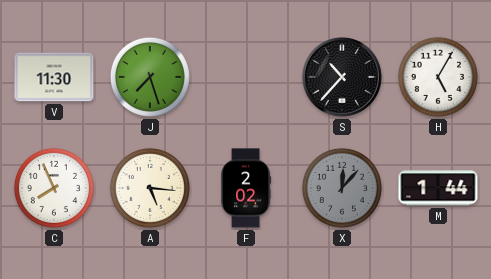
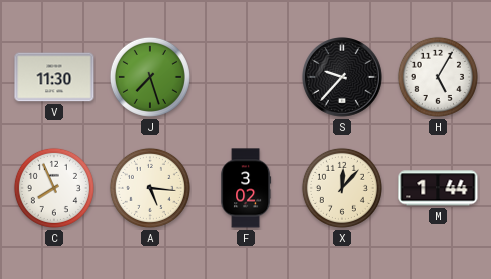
S: 10:37 -> 9:37 (343, 78)
F: 2:02 -> 3:02 (246, 188)
X dial: grey -> cream (342, 188)
